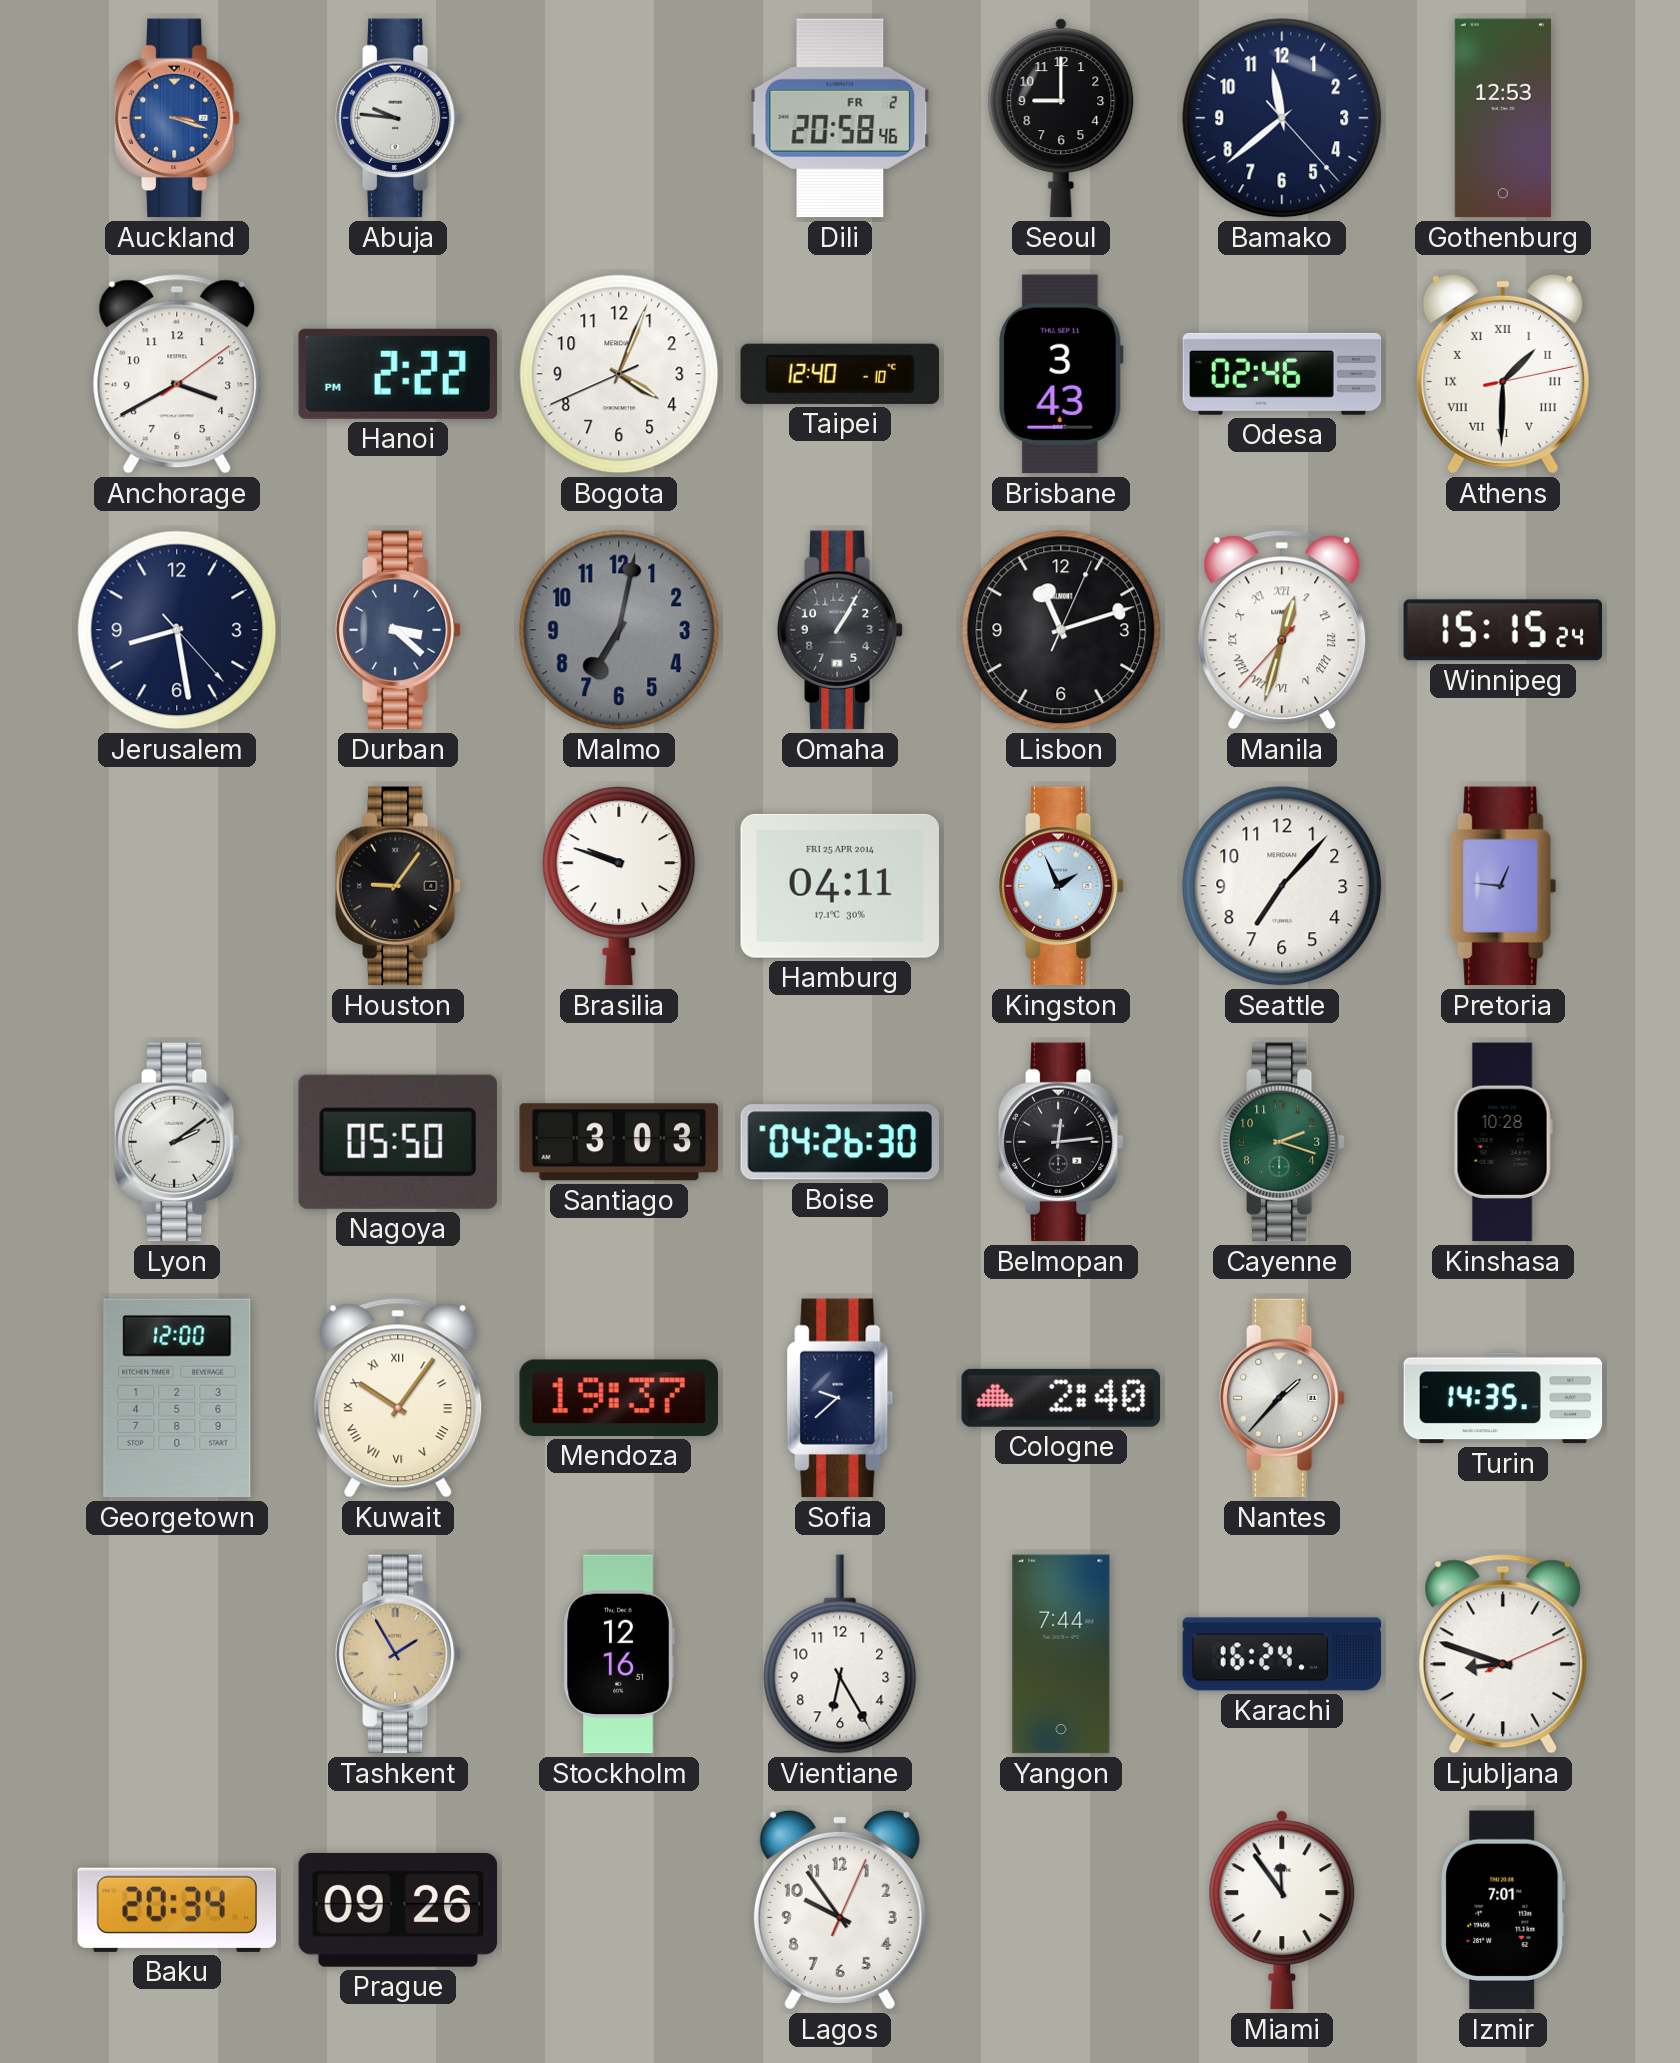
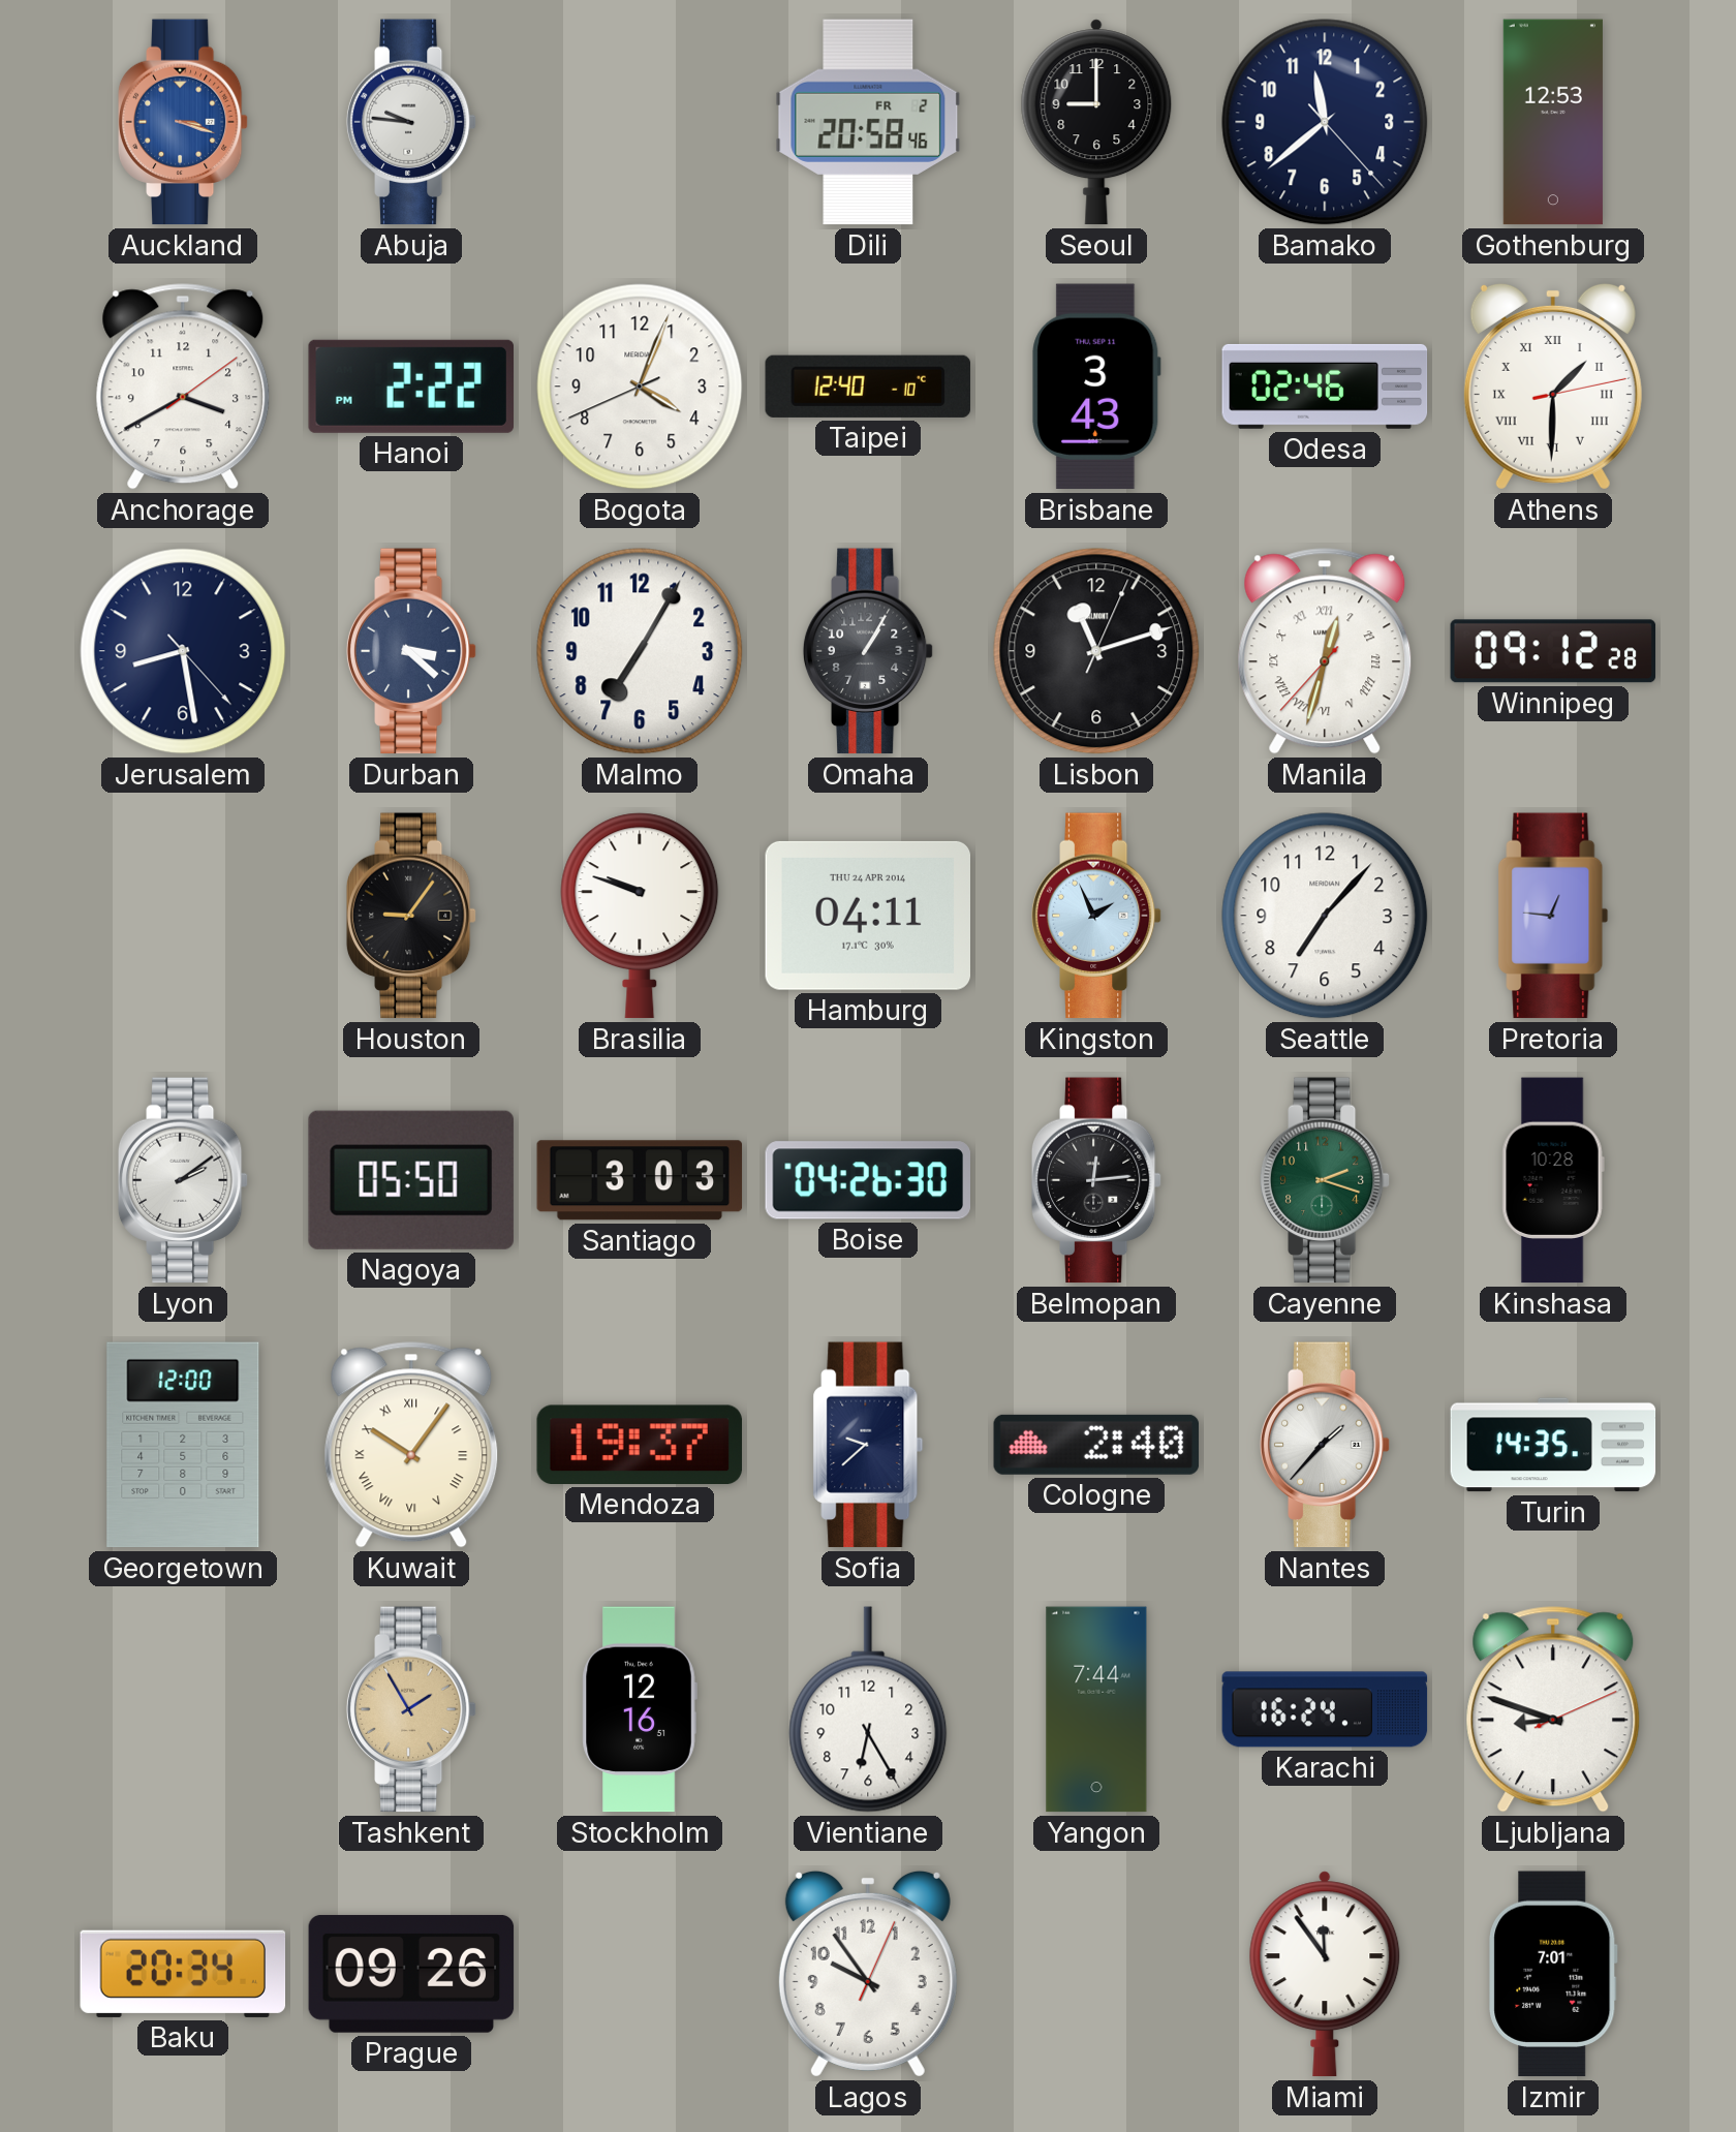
Malmo: 7:02 -> 7:05 (640, 651)
Malmo dial: grey -> white (640, 651)
Winnipeg: 15:15 -> 09:12 (1553, 651)
Hamburg date: FRI 25 APR 2014 -> THU 24 APR 2014 (867, 916)
